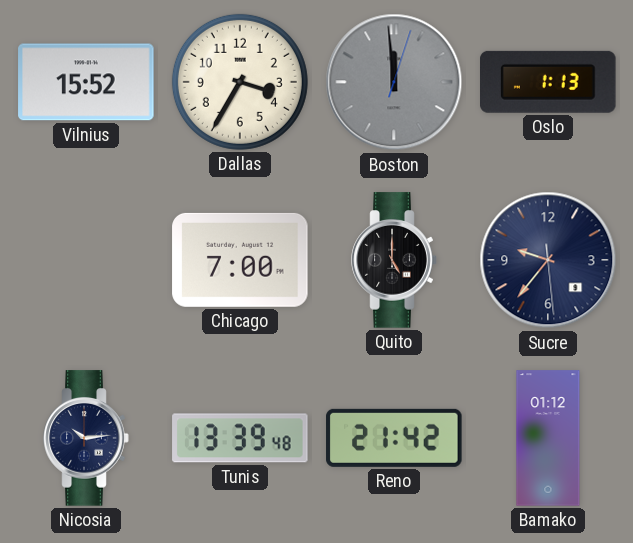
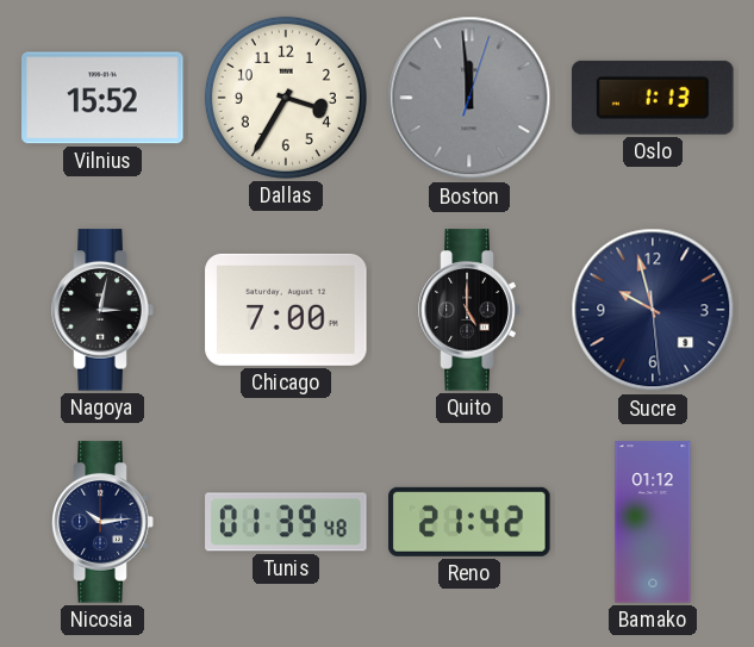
Nagoya: none -> 3:02 (102, 310)
Sucre: 9:36 -> 9:57 (653, 310)
Tunis: 13:39 -> 01:39 (286, 522)
